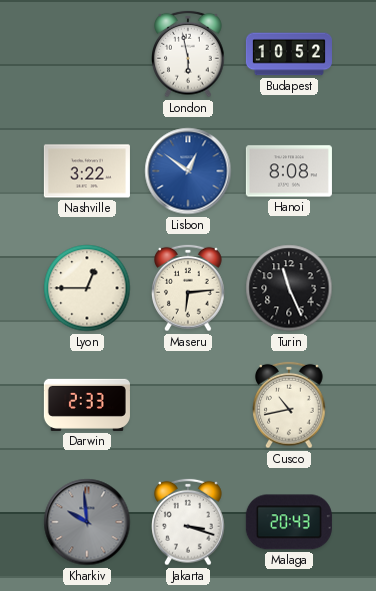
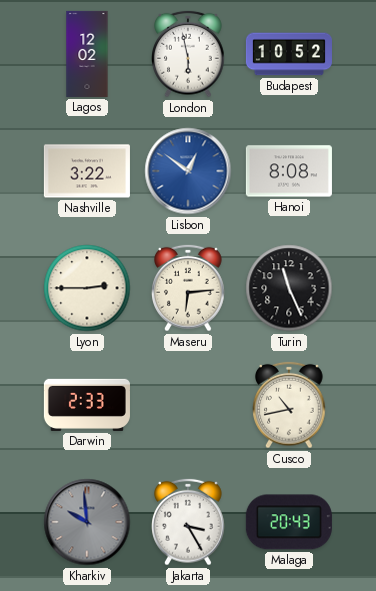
Lagos: none -> 12:02 (87, 54)
Lyon: 12:45 -> 2:45 (87, 288)
Jakarta: 3:18 -> 3:25 (188, 522)
